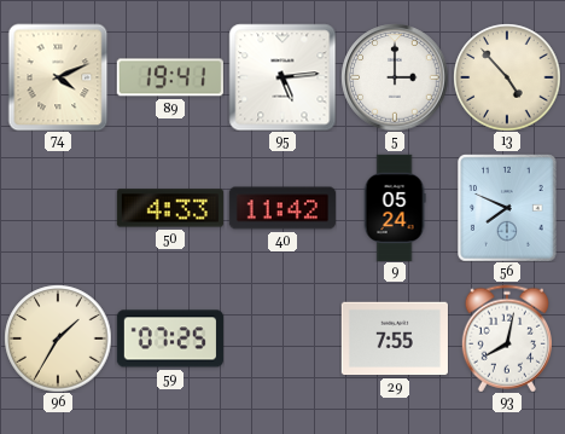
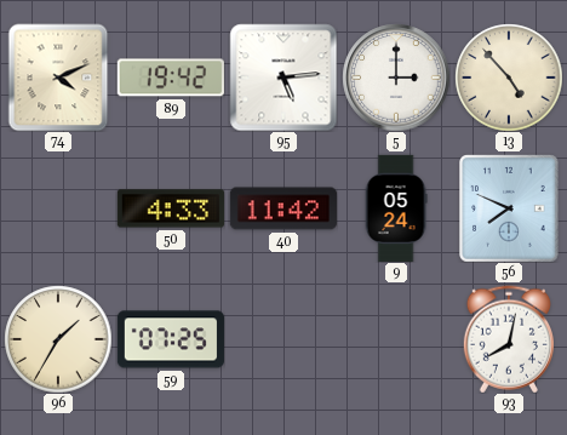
89: 19:41 -> 19:42 (171, 78)
29: 7:55 -> none (395, 338)
